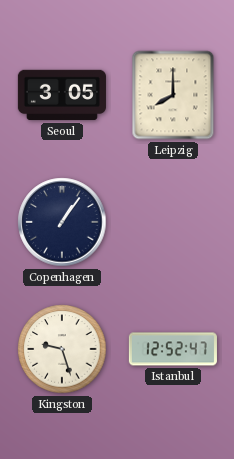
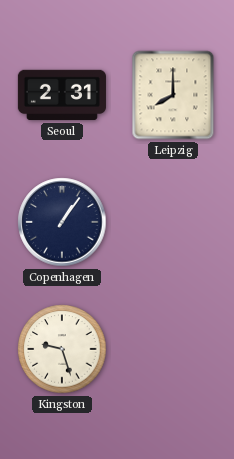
Seoul: 3:05 -> 2:31 (62, 95)
Istanbul: 12:52 -> none (173, 349)
